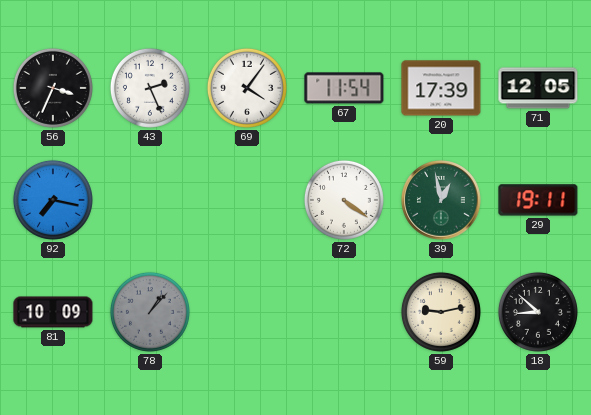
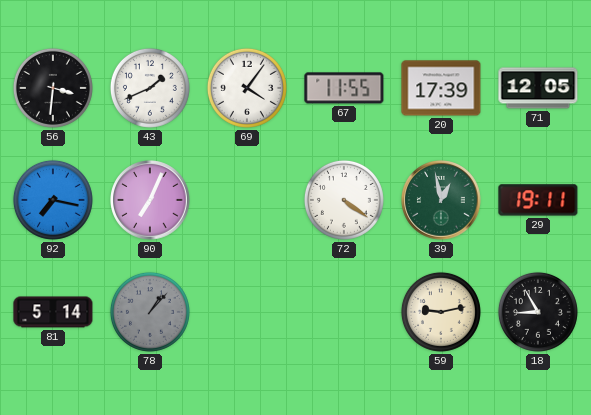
56: 3:34 -> 3:31 (53, 88)
43: 2:26 -> 1:41 (150, 88)
67: 11:54 -> 11:55 (344, 88)
90: none -> 7:04 (150, 200)
81: 10:09 -> 5:14 (53, 312)
18: 8:52 -> 8:55 (538, 312)
